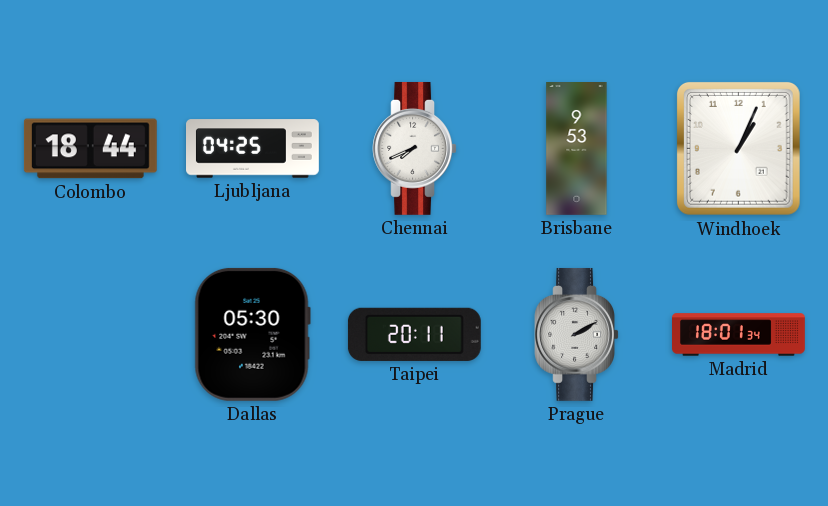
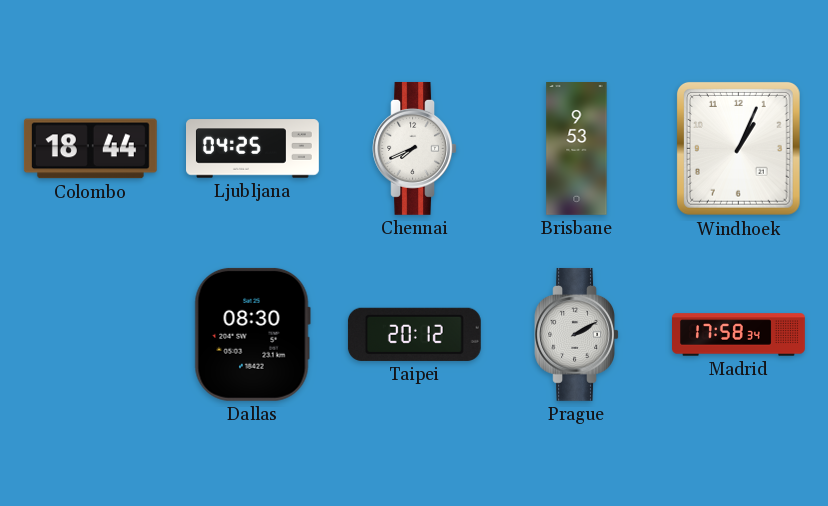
Dallas: 05:30 -> 08:30 (252, 334)
Taipei: 20:11 -> 20:12 (414, 334)
Madrid: 18:01 -> 17:58 (739, 335)
